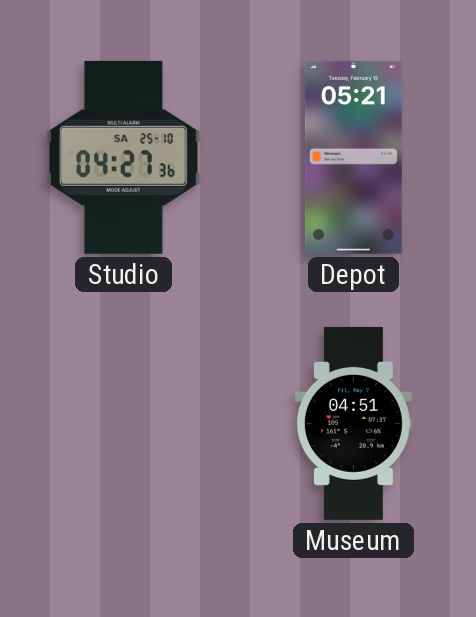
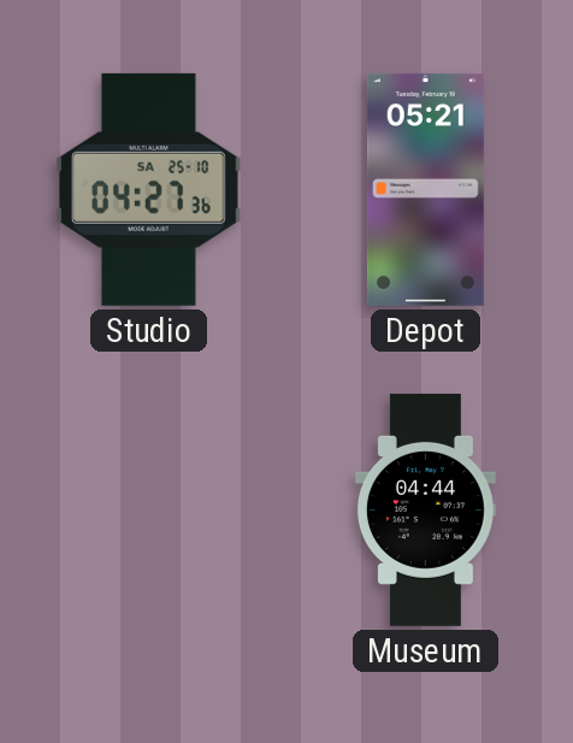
Museum: 04:51 -> 04:44 (425, 509)
